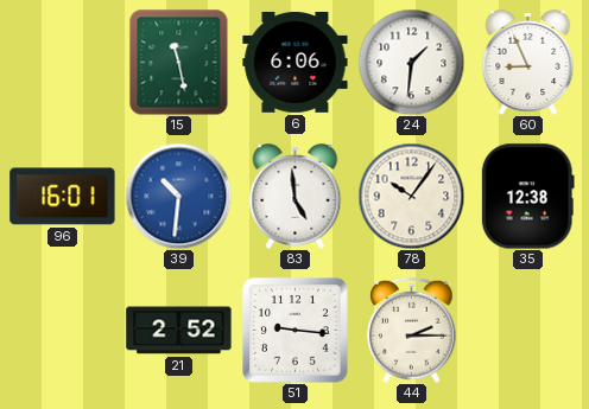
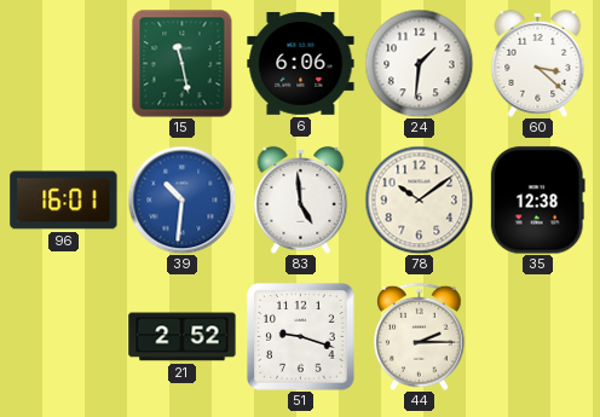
60: 8:56 -> 3:22 (538, 63)
78: 10:06 -> 10:09 (419, 199)
51: 9:16 -> 9:18 (301, 337)
